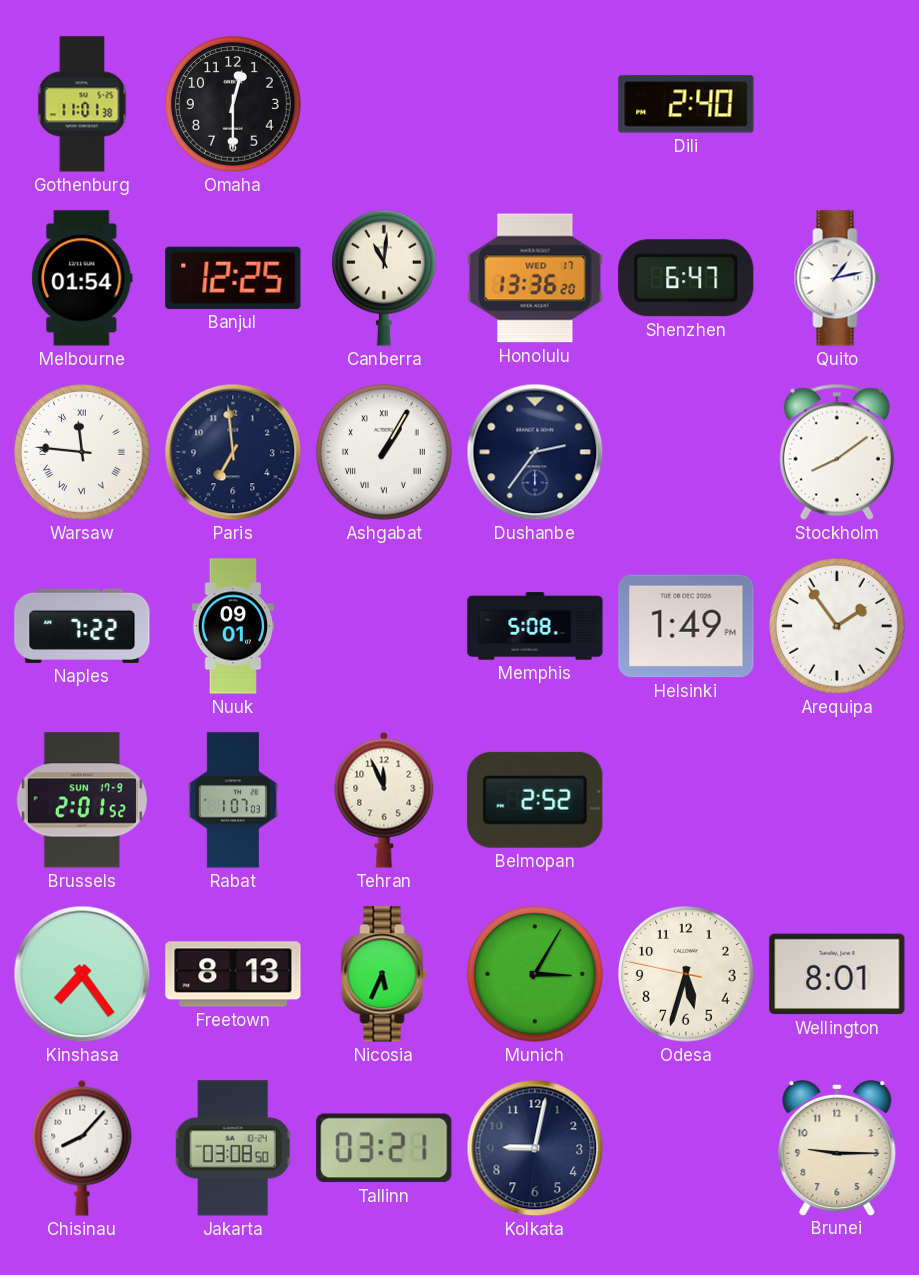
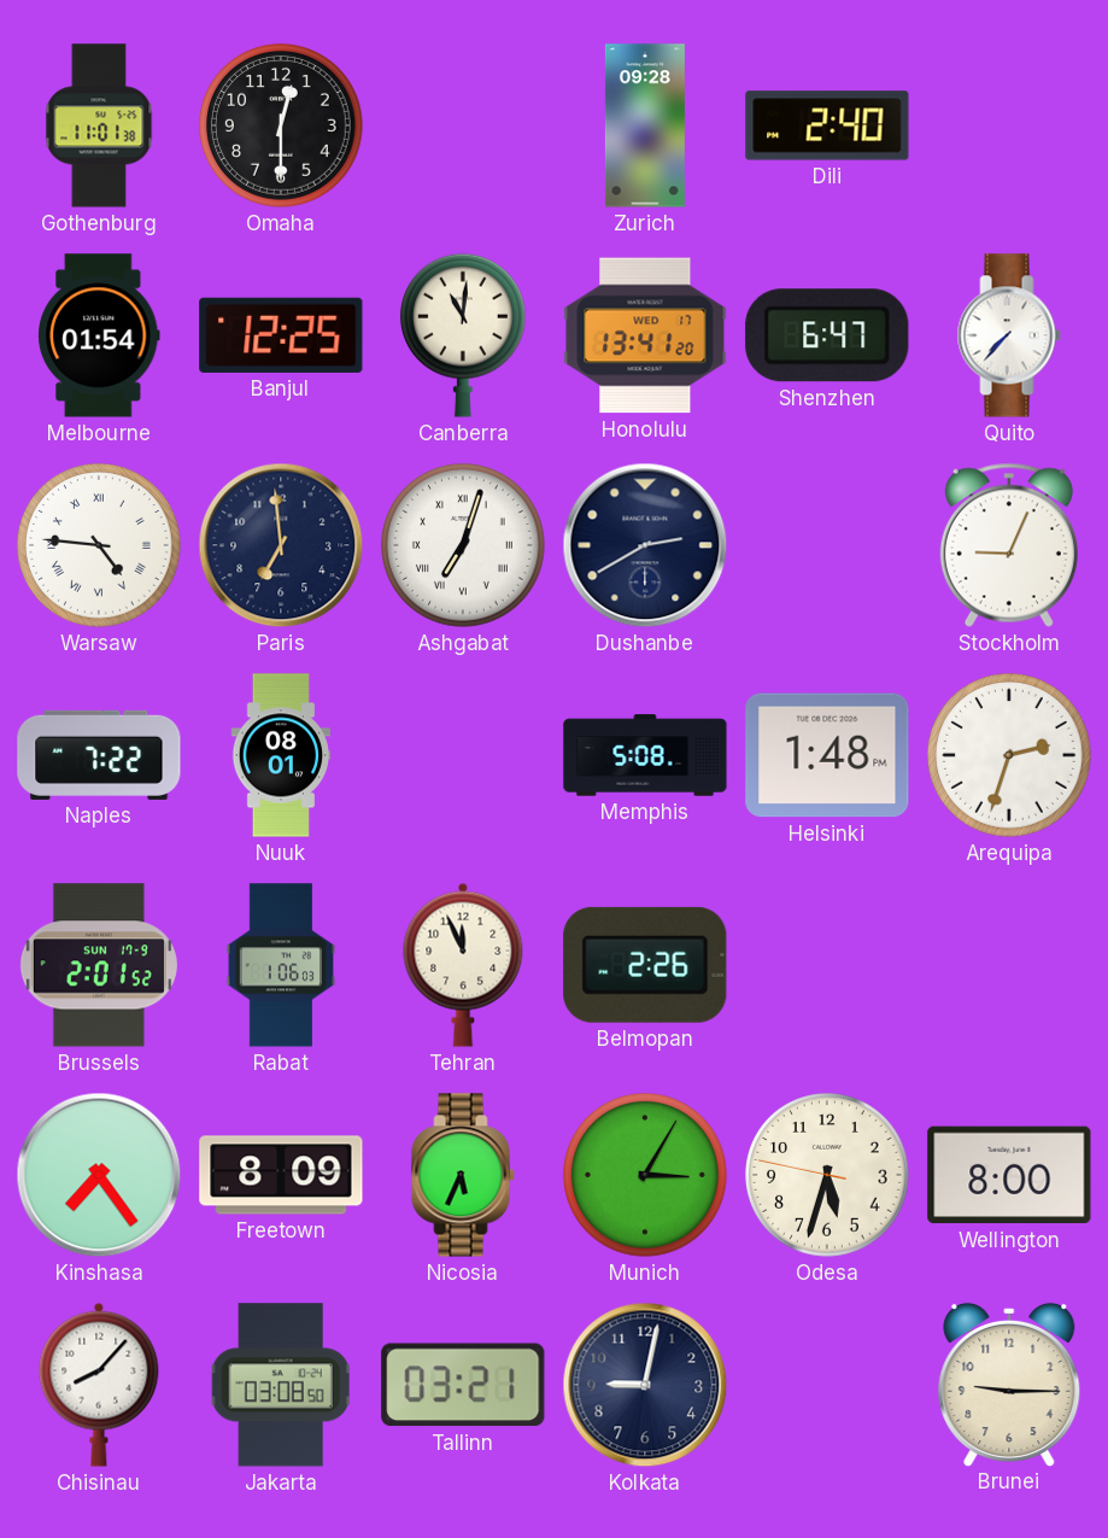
Zurich: none -> 09:28 (645, 125)
Honolulu: 13:36 -> 13:41 (645, 335)
Quito: 1:13 -> 7:37 (1009, 335)
Warsaw: 11:46 -> 4:46 (99, 545)
Ashgabat: 1:05 -> 7:03 (463, 545)
Dushanbe: 2:36 -> 2:40 (645, 545)
Stockholm: 8:09 -> 9:04 (1009, 545)
Nuuk: 09:01 -> 08:01 (281, 755)
Helsinki: 1:49 -> 1:48 (827, 755)
Arequipa: 1:54 -> 2:33 (1009, 755)
Rabat: 1:07 -> 1:06 (280, 965)
Belmopan: 2:52 -> 2:26 (645, 965)
Freetown: 8:13 -> 8:09 (281, 1175)
Wellington: 8:01 -> 8:00 (1009, 1175)
